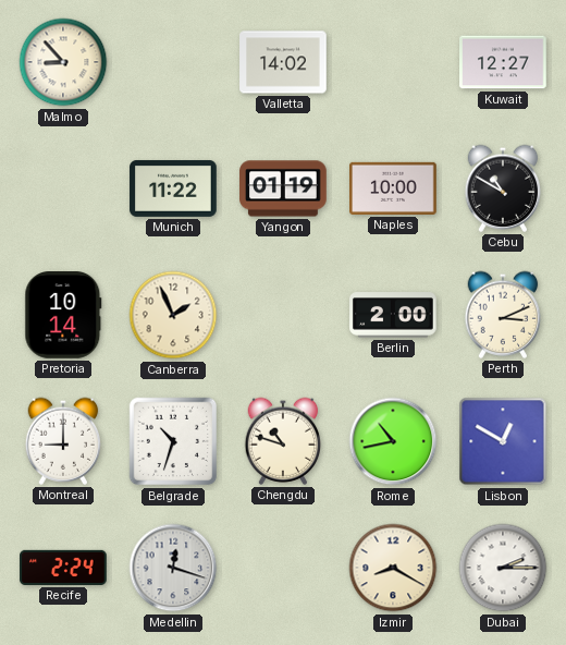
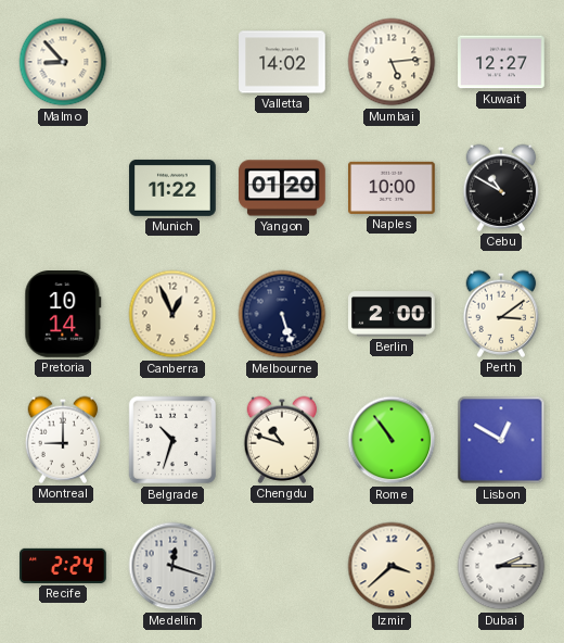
Mumbai: none -> 5:14 (392, 62)
Yangon: 01:19 -> 01:20 (282, 188)
Canberra: 1:56 -> 12:56 (172, 314)
Melbourne: none -> 5:27 (282, 314)
Perth: 3:11 -> 3:09 (501, 314)
Rome: 10:43 -> 10:54 (392, 440)
Izmir: 8:20 -> 3:38 (392, 566)
